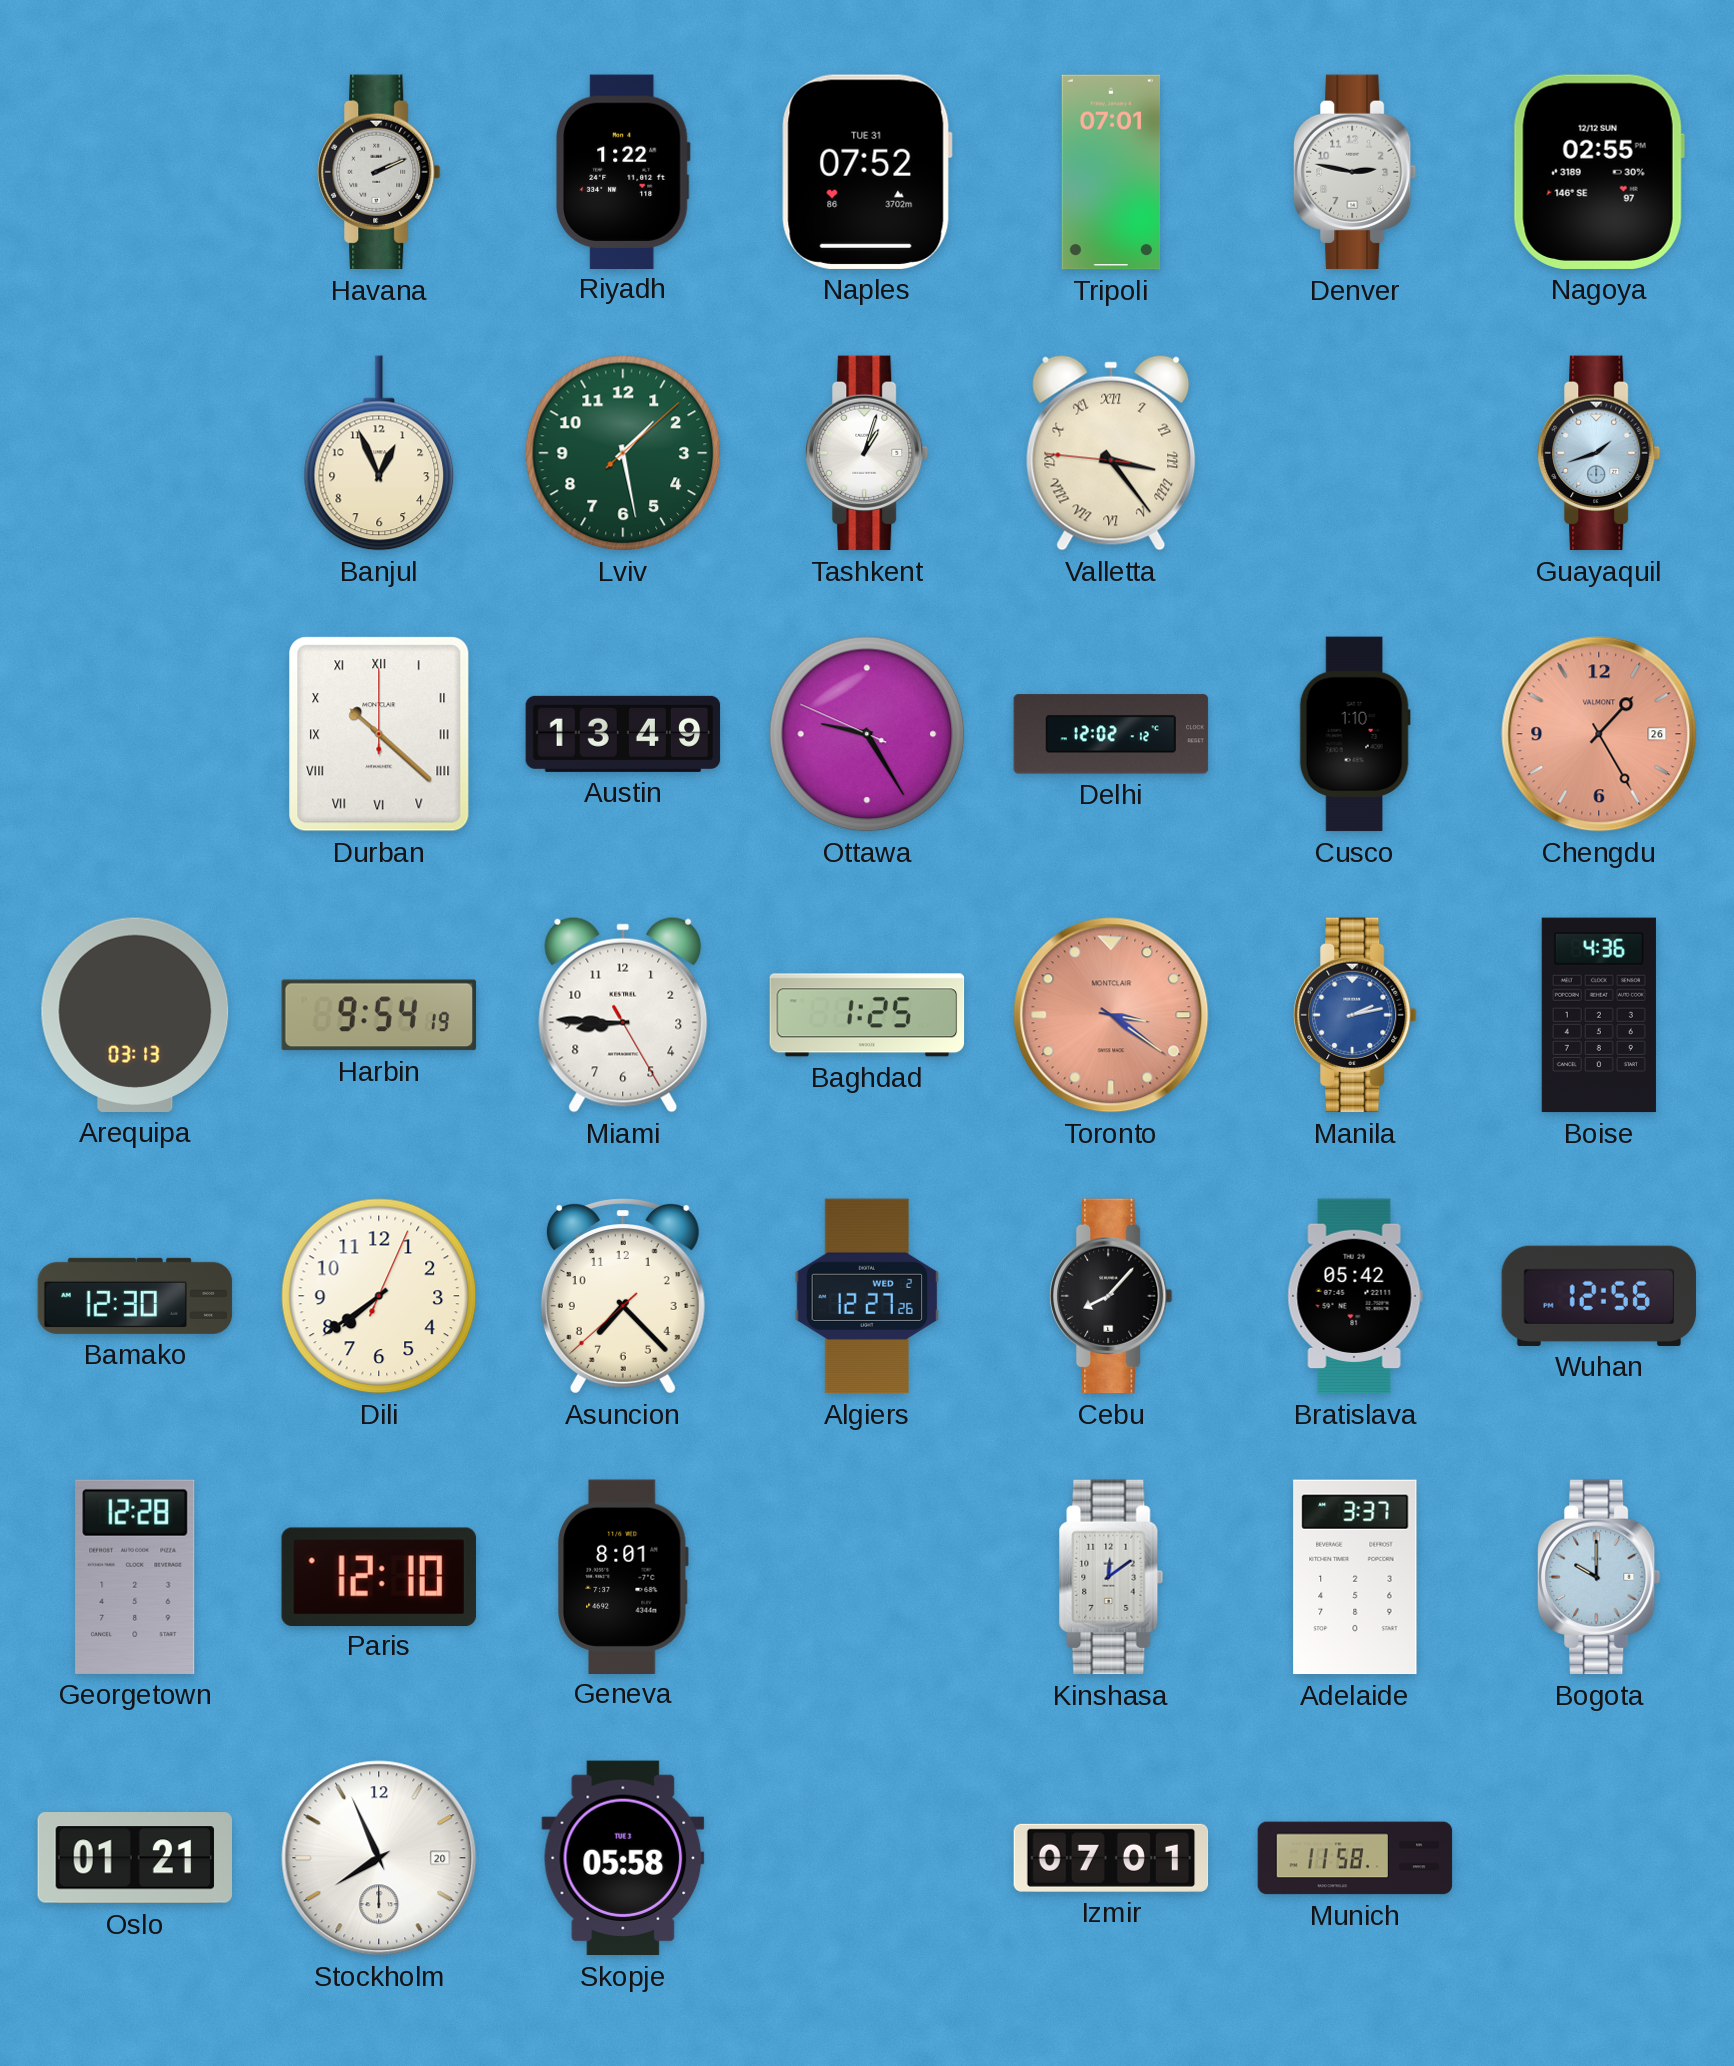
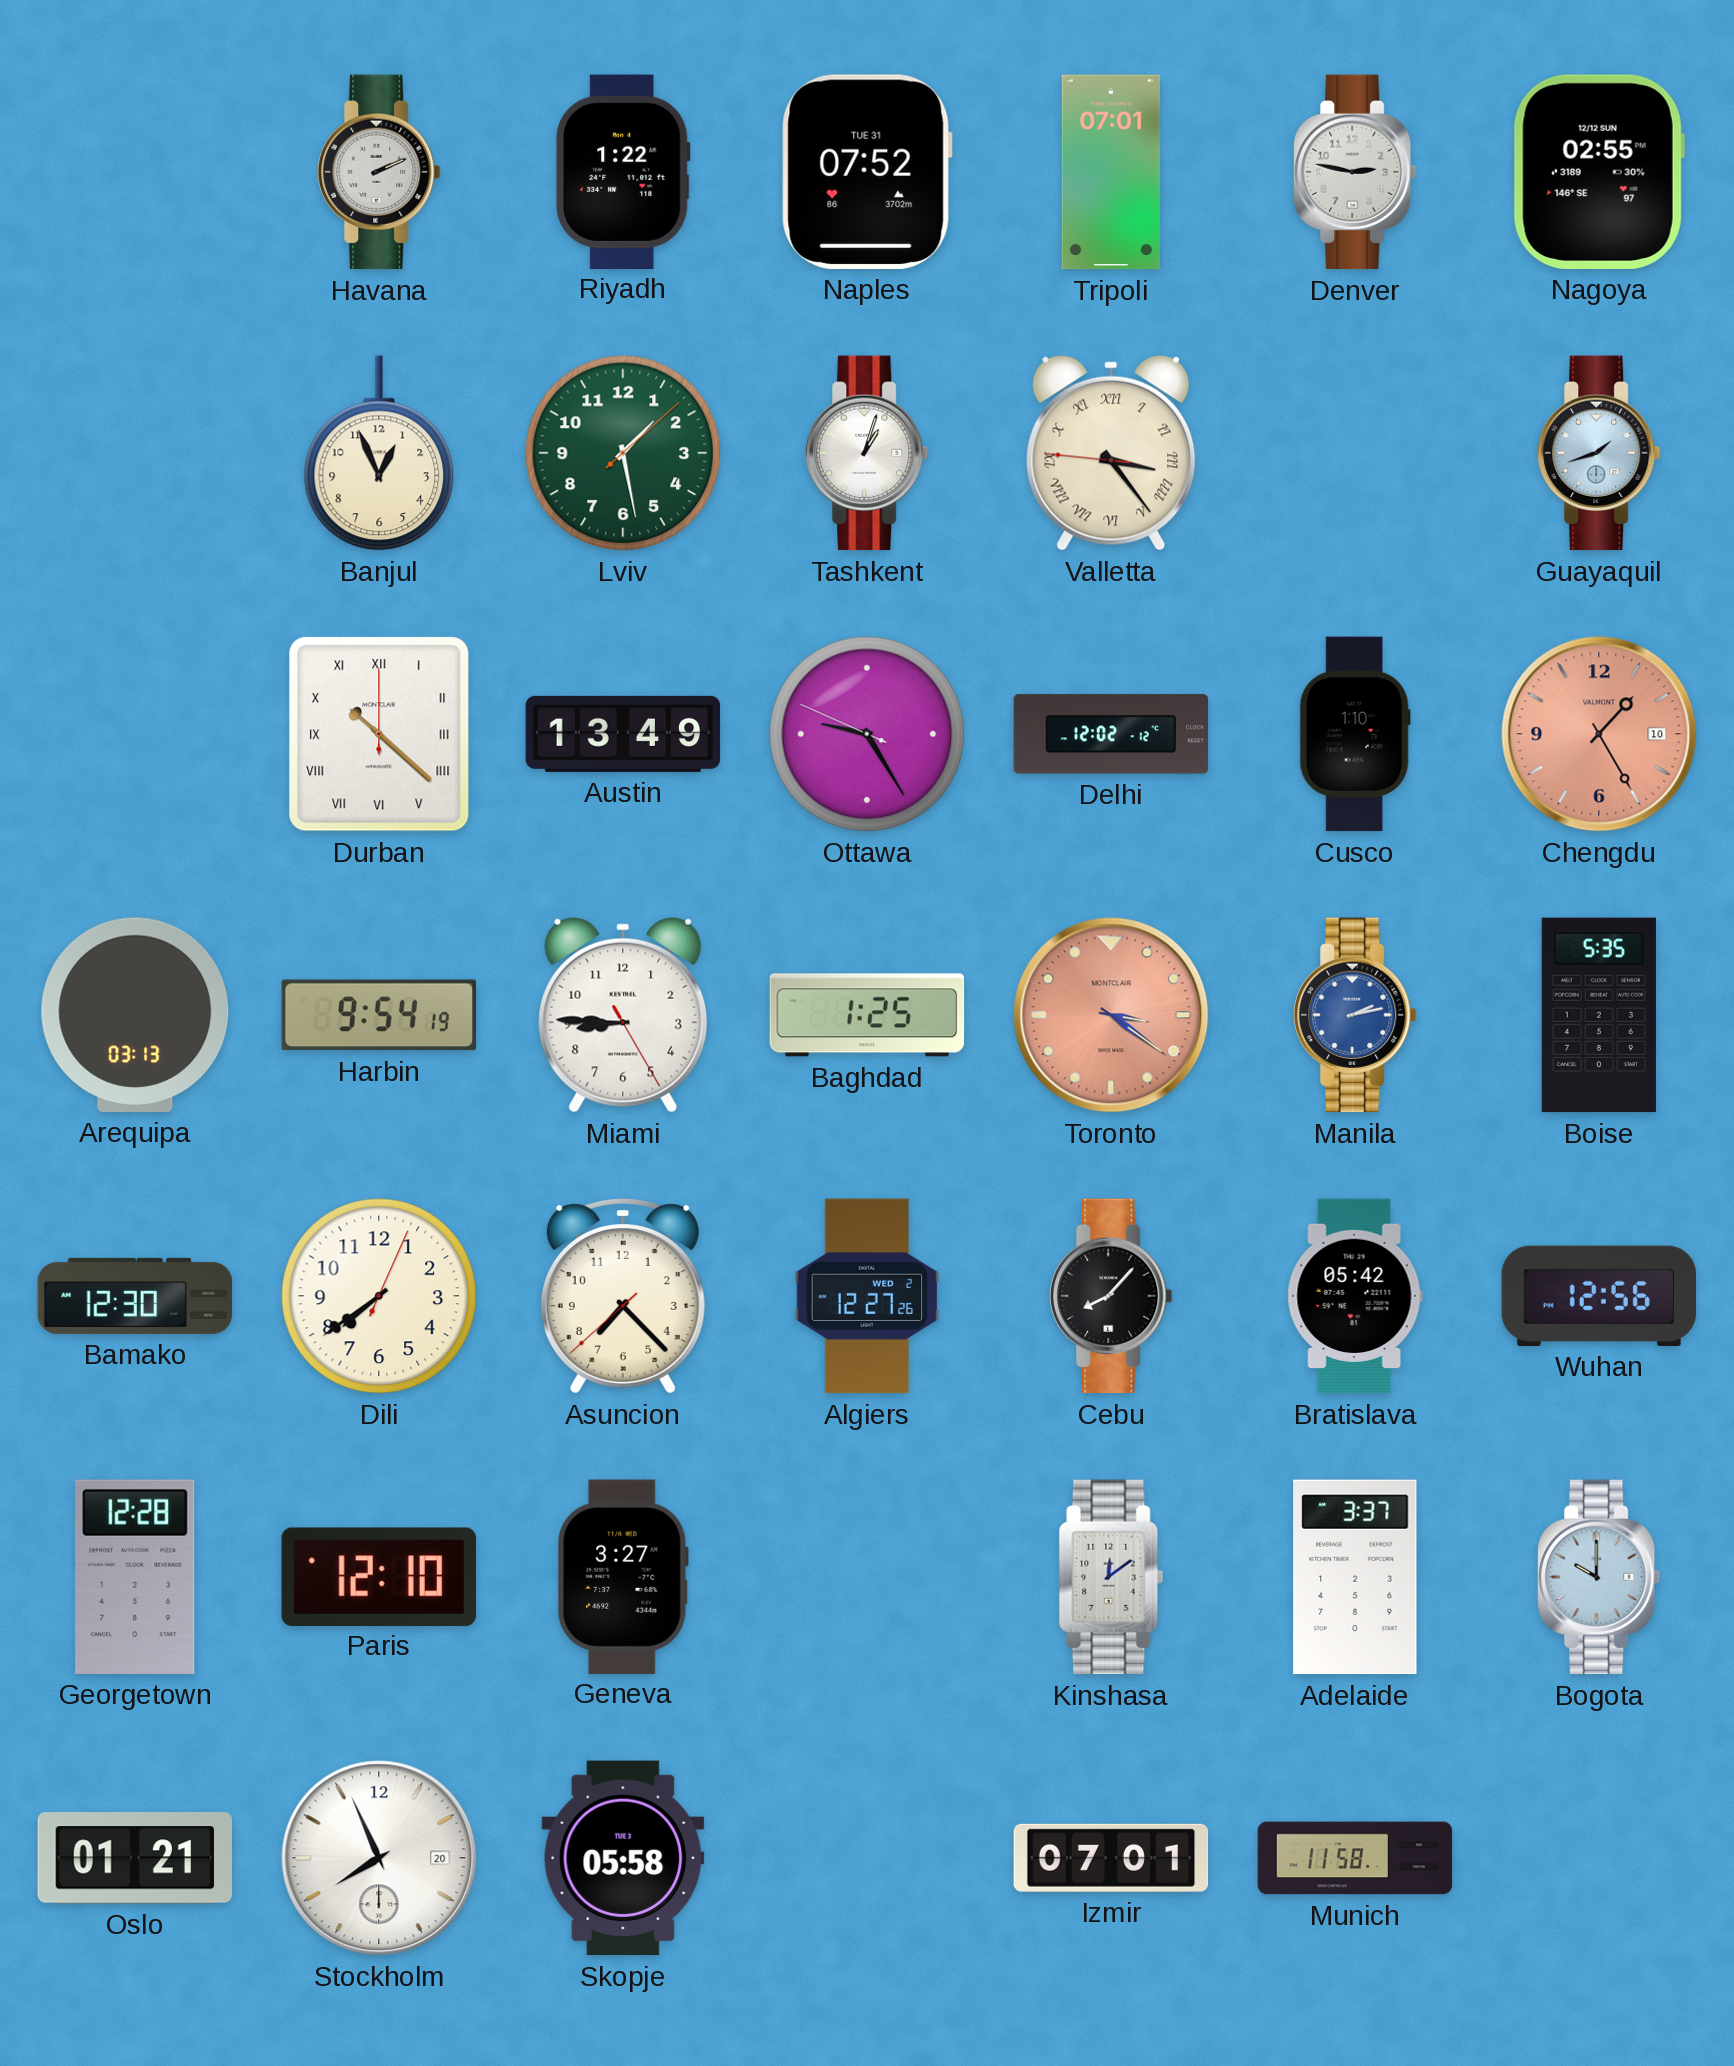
Chengdu date: 26 -> 10 (1599, 734)
Boise: 4:36 -> 5:35 (1599, 1015)
Geneva: 8:01 -> 3:27 (624, 1576)
